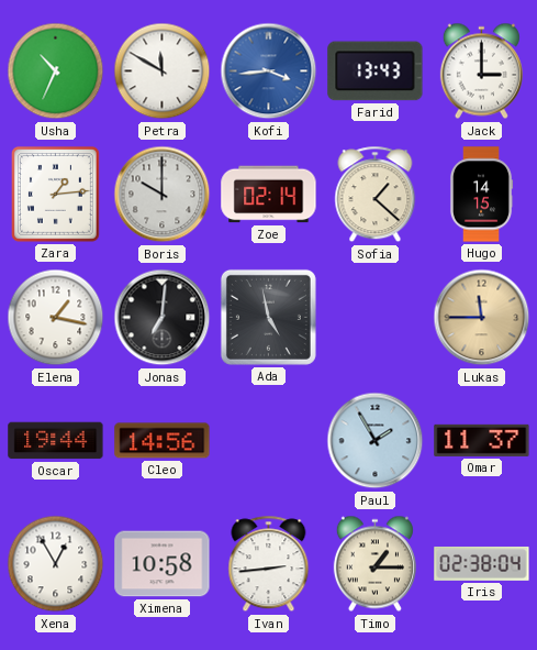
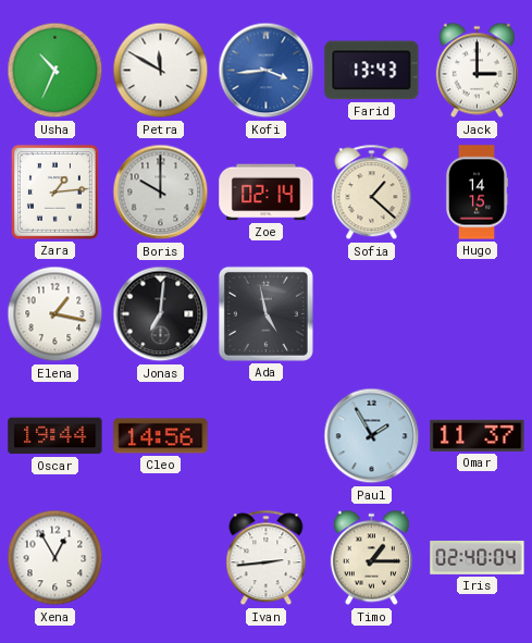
Lukas: 11:45 -> none (482, 318)
Ximena: 10:58 -> none (163, 564)
Iris: 02:38 -> 02:40 (478, 557)
